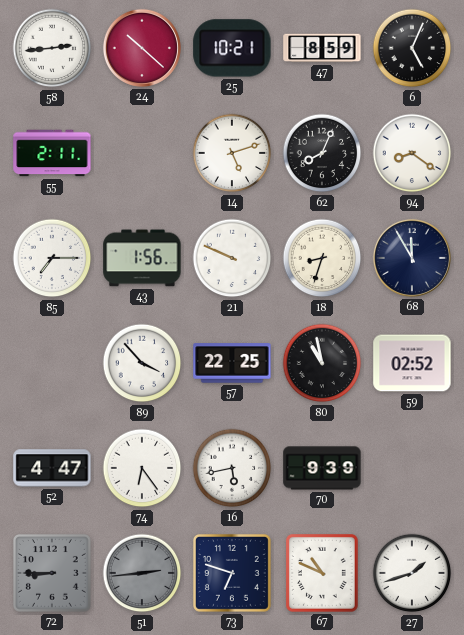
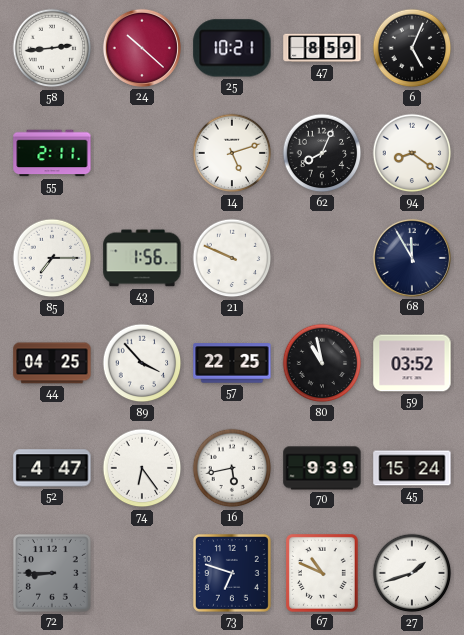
18: 8:33 -> none (322, 258)
44: none -> 04:25 (52, 363)
59: 02:52 -> 03:52 (412, 363)
45: none -> 15:24 (412, 468)
51: 2:44 -> none (142, 573)
